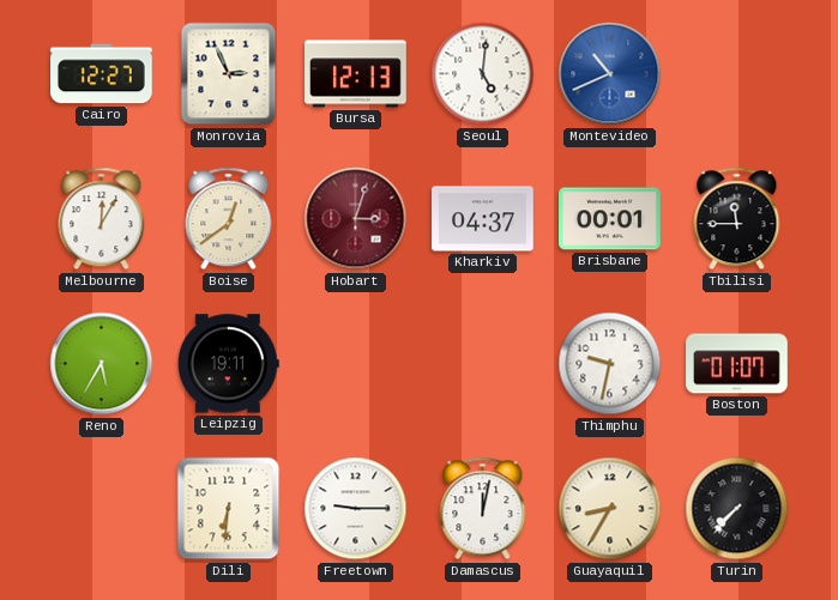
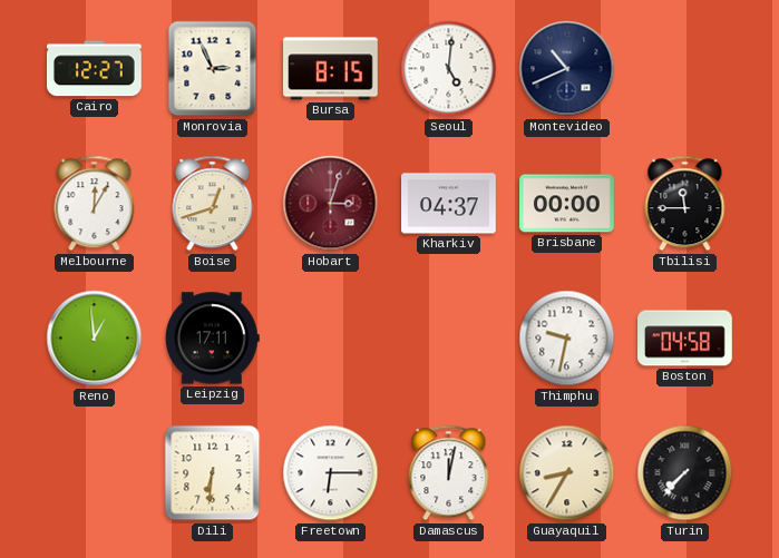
Bursa: 12:13 -> 8:15 (331, 69)
Montevideo dial: blue -> navy (567, 69)
Boise: 12:39 -> 12:42 (213, 204)
Brisbane: 00:01 -> 00:00 (567, 204)
Reno: 5:35 -> 12:59 (95, 339)
Leipzig: 19:11 -> 17:11 (212, 339)
Boston: 01:07 -> 04:58 (685, 339)
Freetown: 9:15 -> 6:15 (331, 473)
